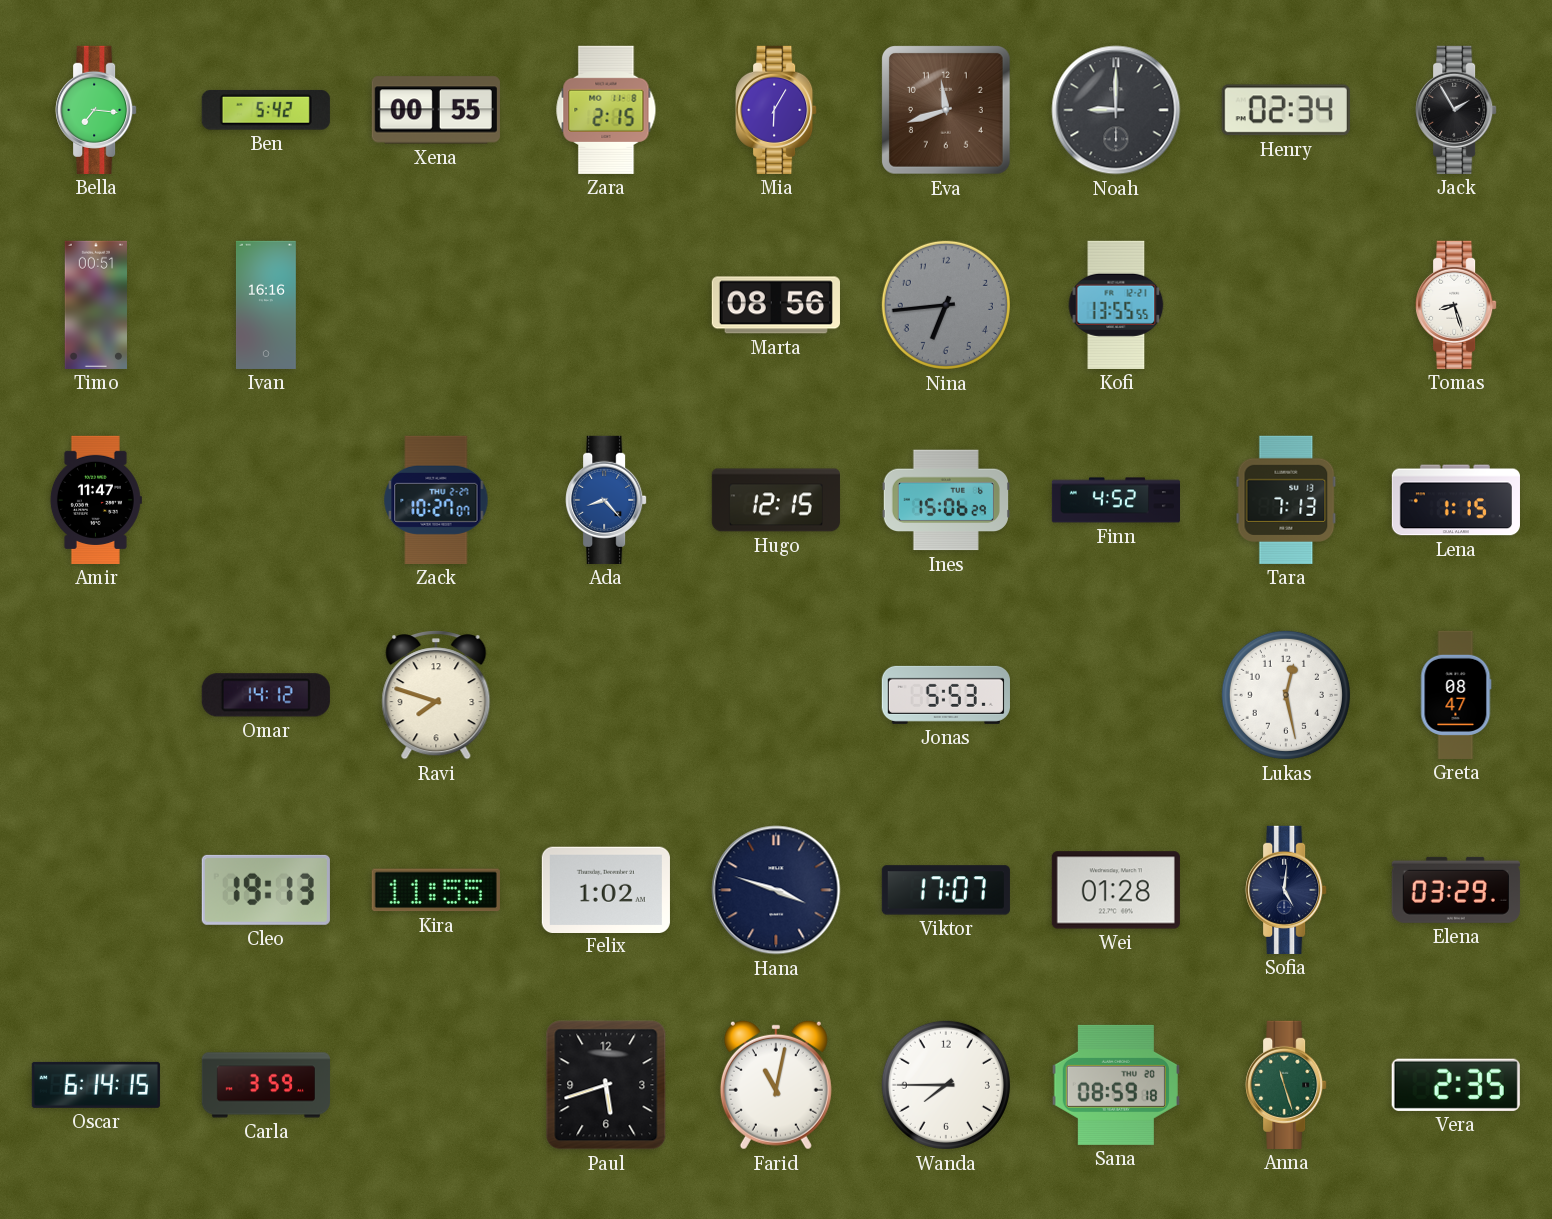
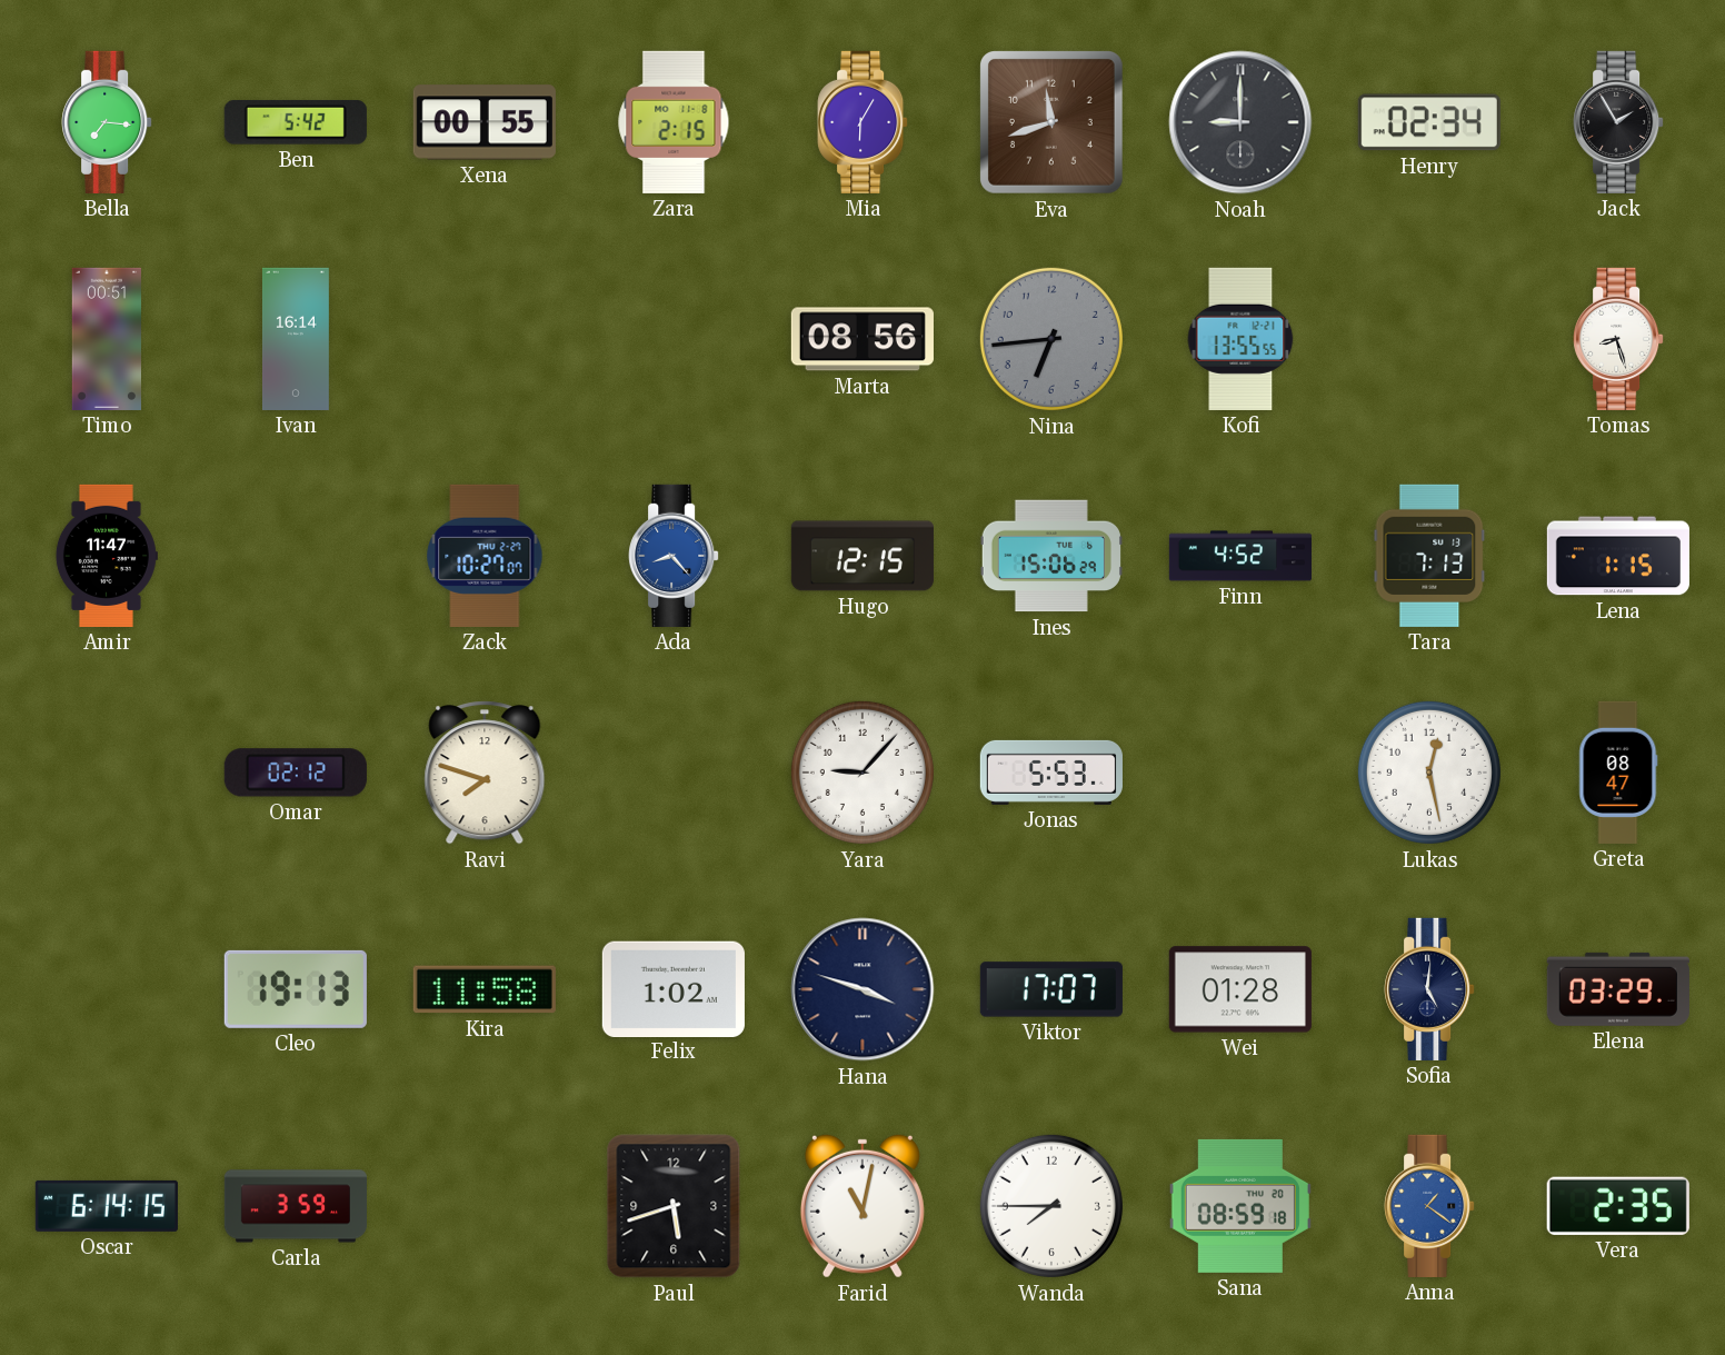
Ivan: 16:16 -> 16:14 (296, 339)
Omar: 14:12 -> 02:12 (296, 773)
Yara: none -> 9:07 (862, 773)
Kira: 11:55 -> 11:58 (485, 989)
Anna: 11:27 -> 1:21 (1429, 1206)
Anna dial: green -> blue (1429, 1206)
